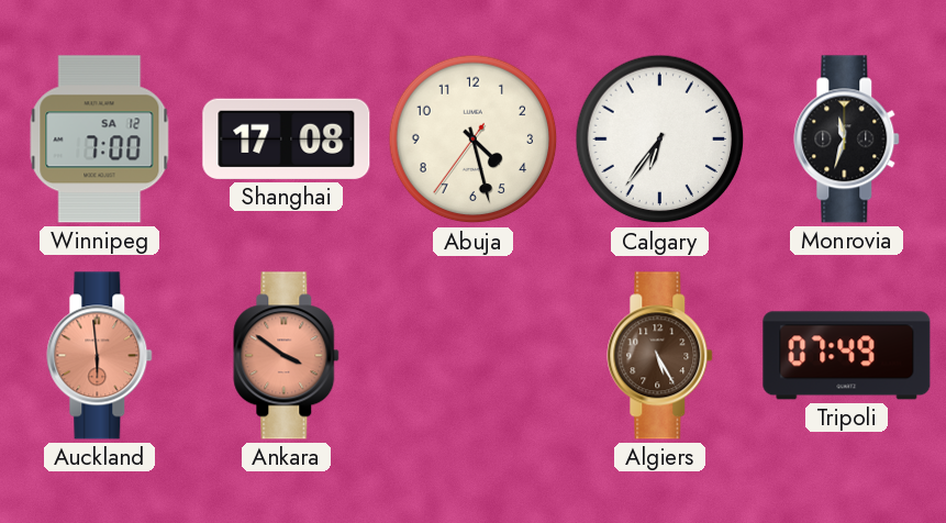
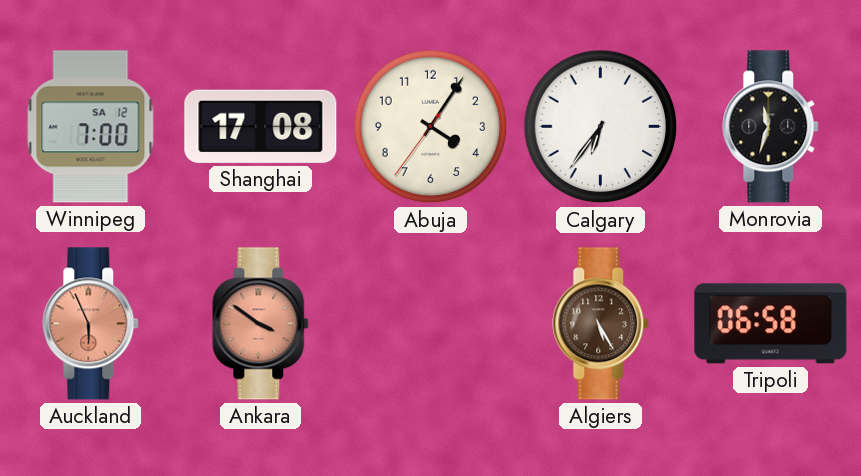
Abuja: 4:27 -> 4:05 (431, 127)
Auckland: 5:59 -> 5:56 (91, 324)
Tripoli: 07:49 -> 06:58 (771, 324)
